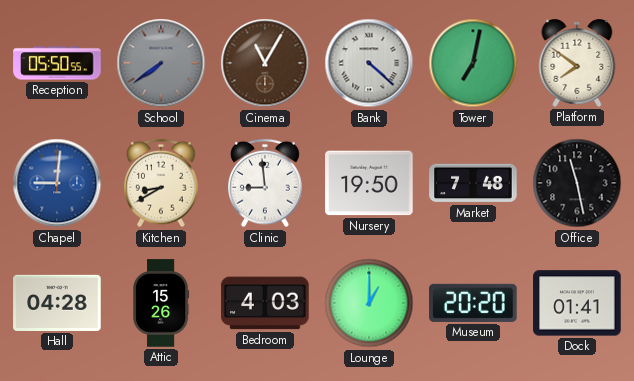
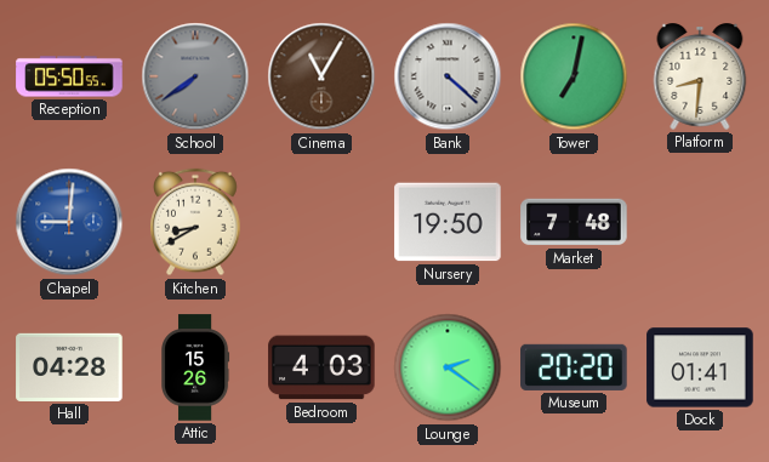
Platform: 7:51 -> 8:31 (700, 78)
Clinic: 8:59 -> none (265, 183)
Office: 11:28 -> none (577, 183)
Lounge: 1:00 -> 2:21 (448, 367)
